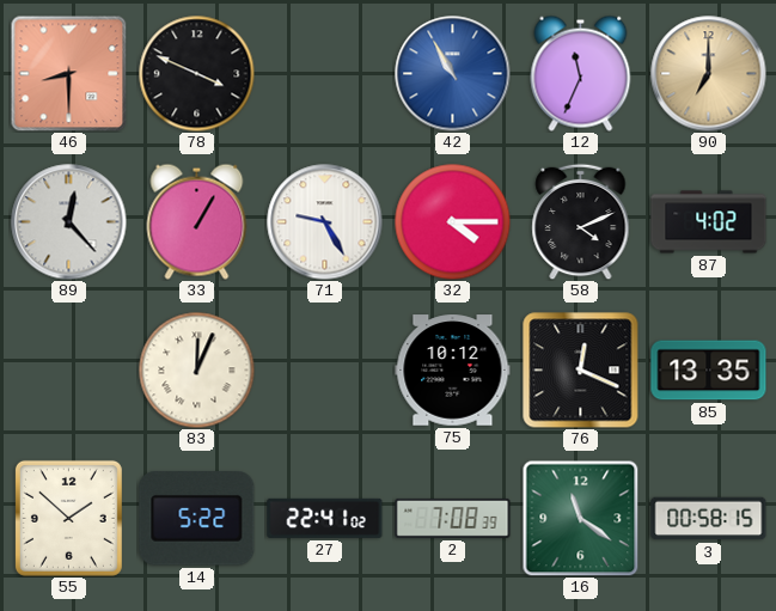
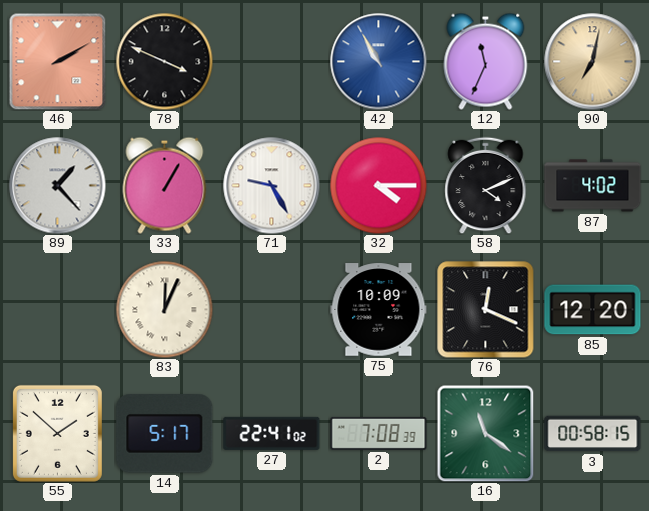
46: 8:30 -> 2:10 (57, 61)
90: 7:00 -> 7:02 (593, 62)
89: 12:23 -> 1:23 (58, 186)
75: 10:12 -> 10:09 (379, 310)
85: 13:35 -> 12:20 (593, 310)
14: 5:22 -> 5:17 (165, 434)
